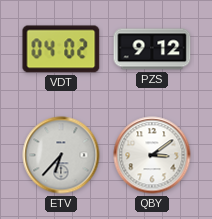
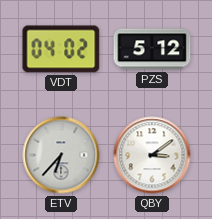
PZS: 9:12 -> 5:12 (152, 49)
